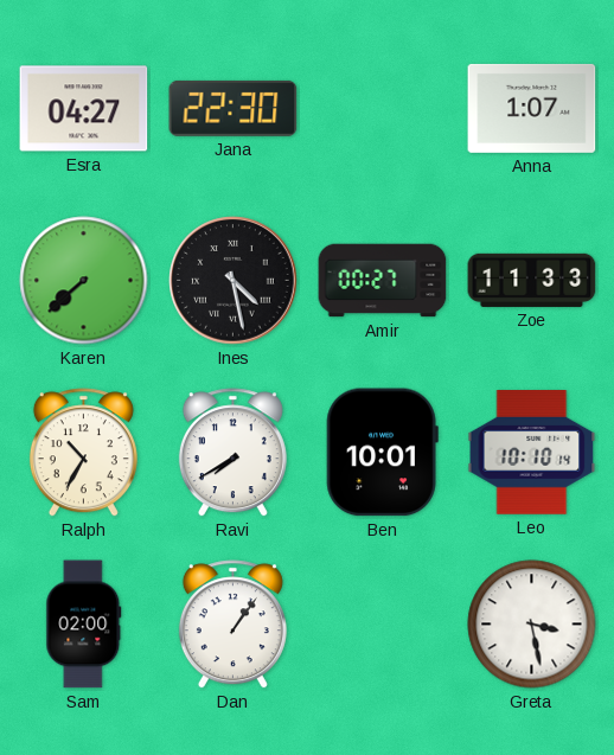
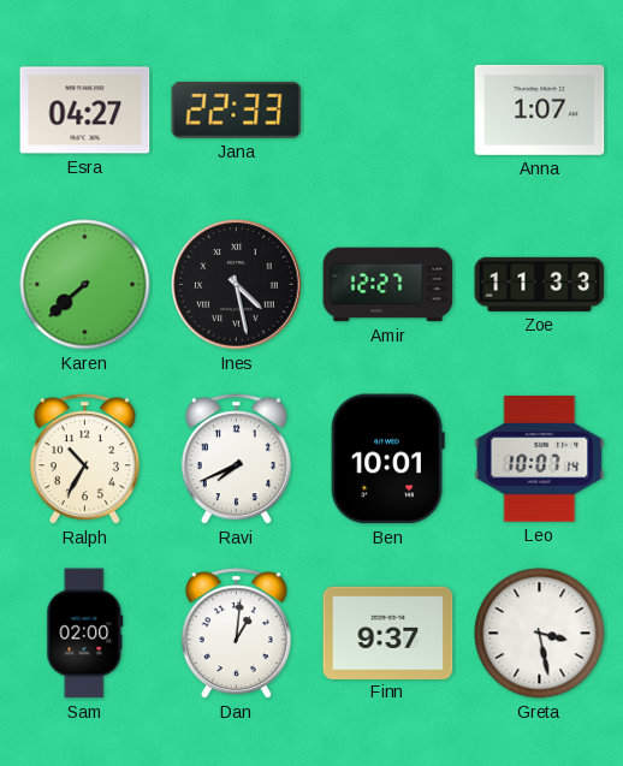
Jana: 22:30 -> 22:33 (237, 109)
Amir: 00:27 -> 12:27 (388, 285)
Ravi: 7:40 -> 7:41 (236, 459)
Leo: 10:10 -> 10:07 (540, 459)
Dan: 1:06 -> 1:01 (236, 634)
Finn: none -> 9:37 (388, 633)
